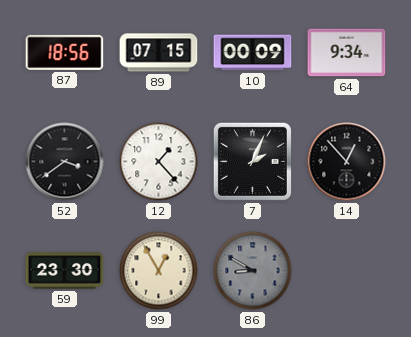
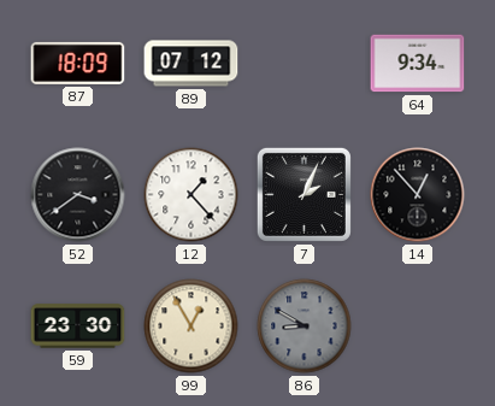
87: 18:56 -> 18:09 (78, 63)
89: 07:15 -> 07:12 (191, 64)
10: 00:09 -> none (253, 53)
